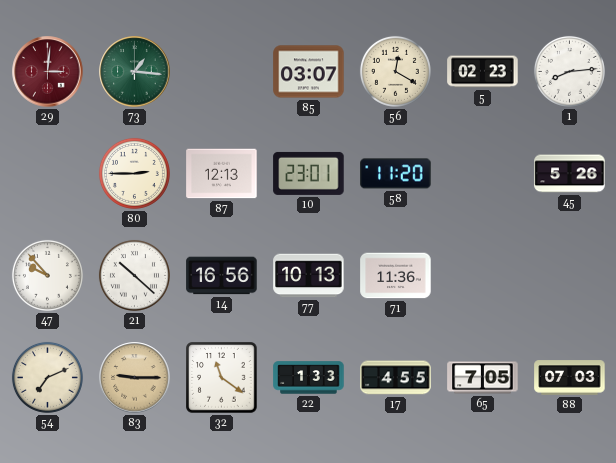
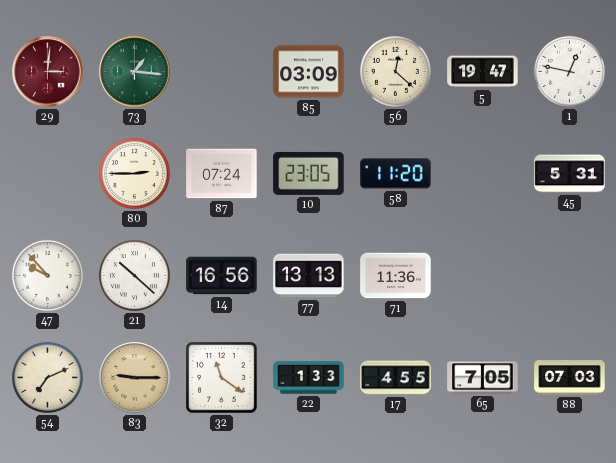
85: 03:07 -> 03:09 (309, 72)
56: 12:20 -> 12:22 (395, 71)
5: 02:23 -> 19:47 (483, 72)
1: 8:14 -> 12:47 (569, 71)
87: 12:13 -> 07:24 (222, 174)
10: 23:01 -> 23:05 (309, 173)
45: 5:26 -> 5:31 (570, 174)
77: 10:13 -> 13:13 (309, 276)
